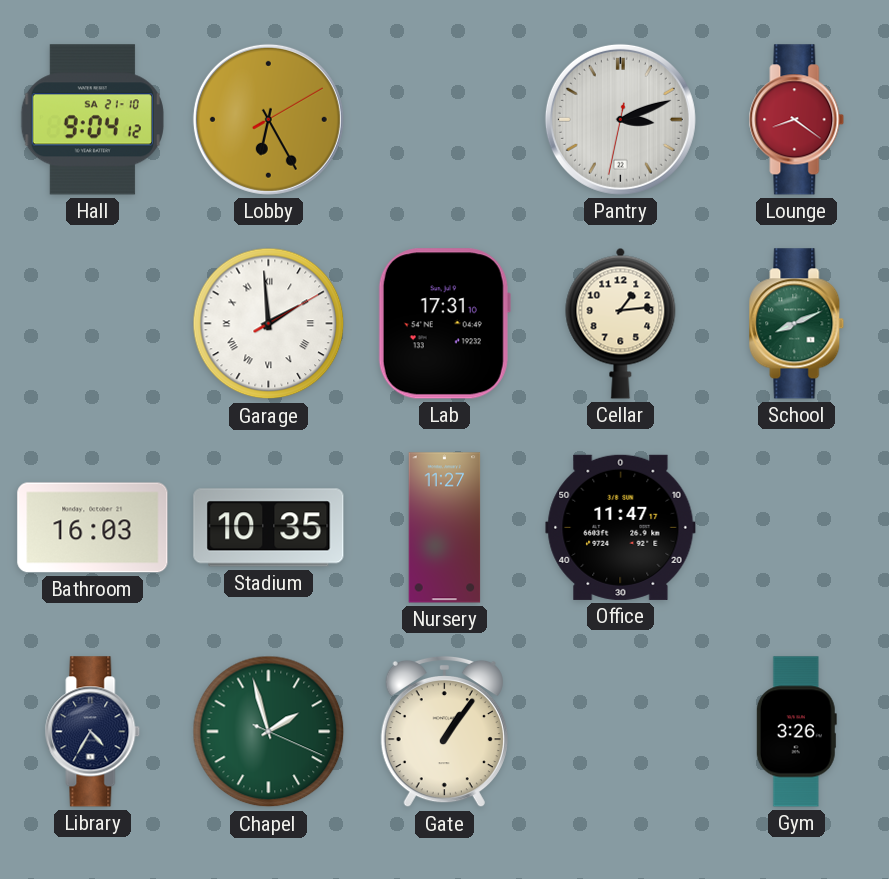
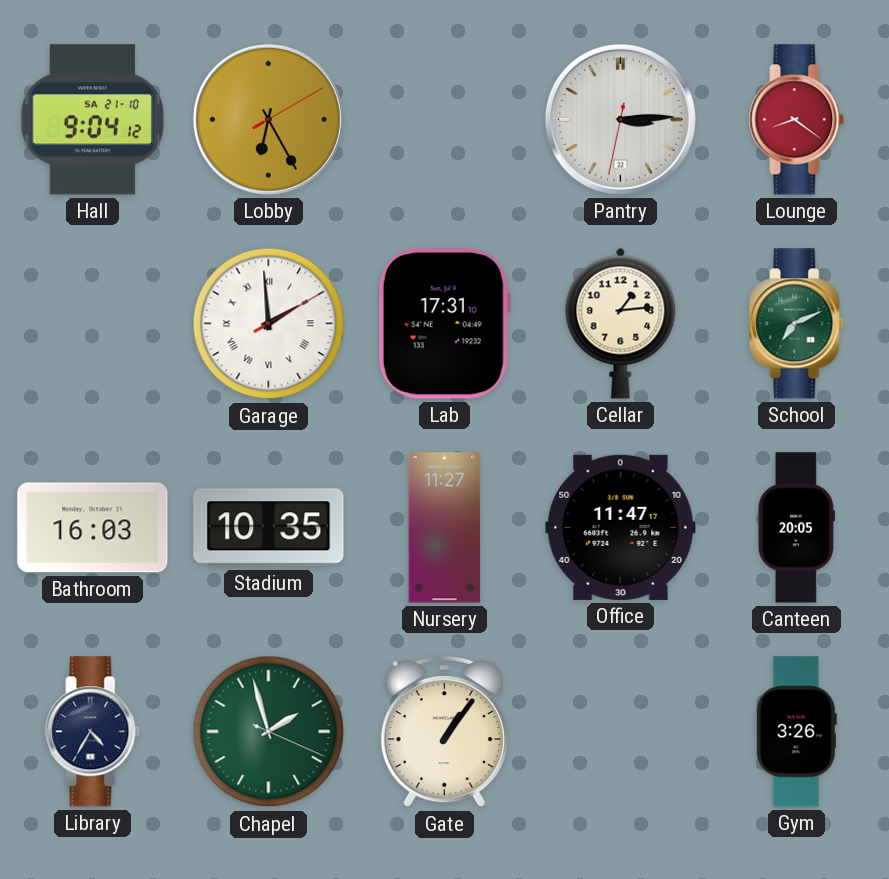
Pantry: 3:11 -> 3:14 (620, 119)
School: 8:11 -> 7:11 (797, 324)
Canteen: none -> 20:05 (796, 528)
